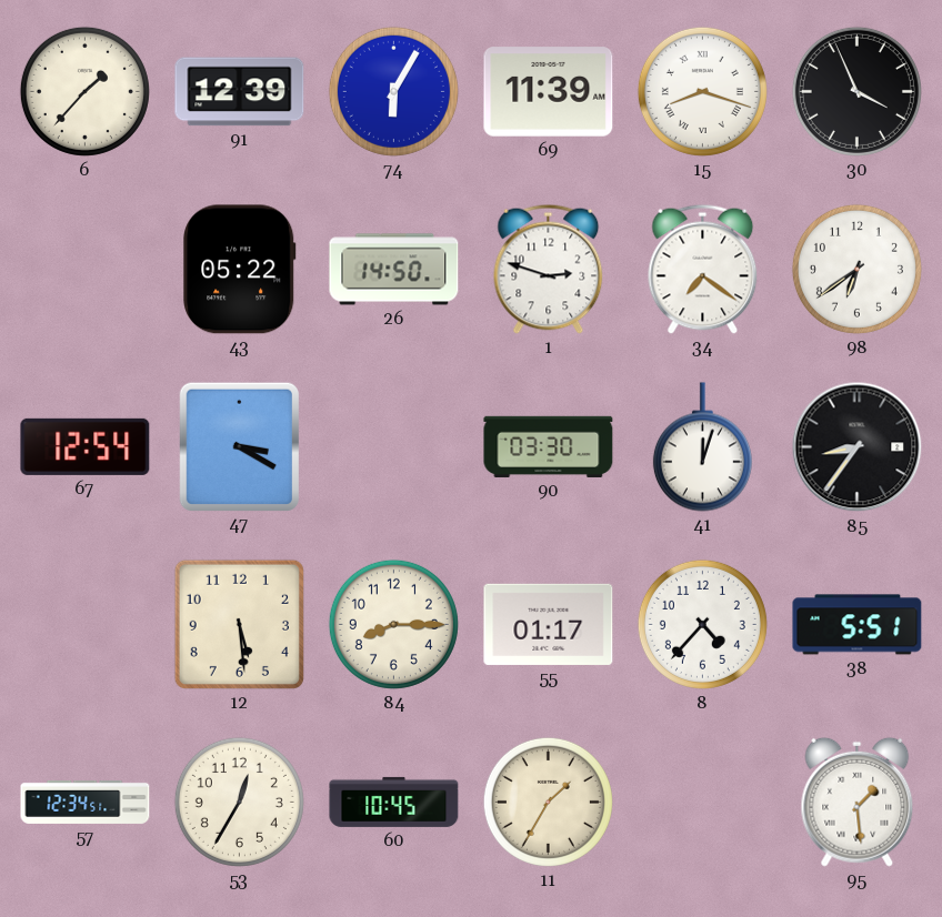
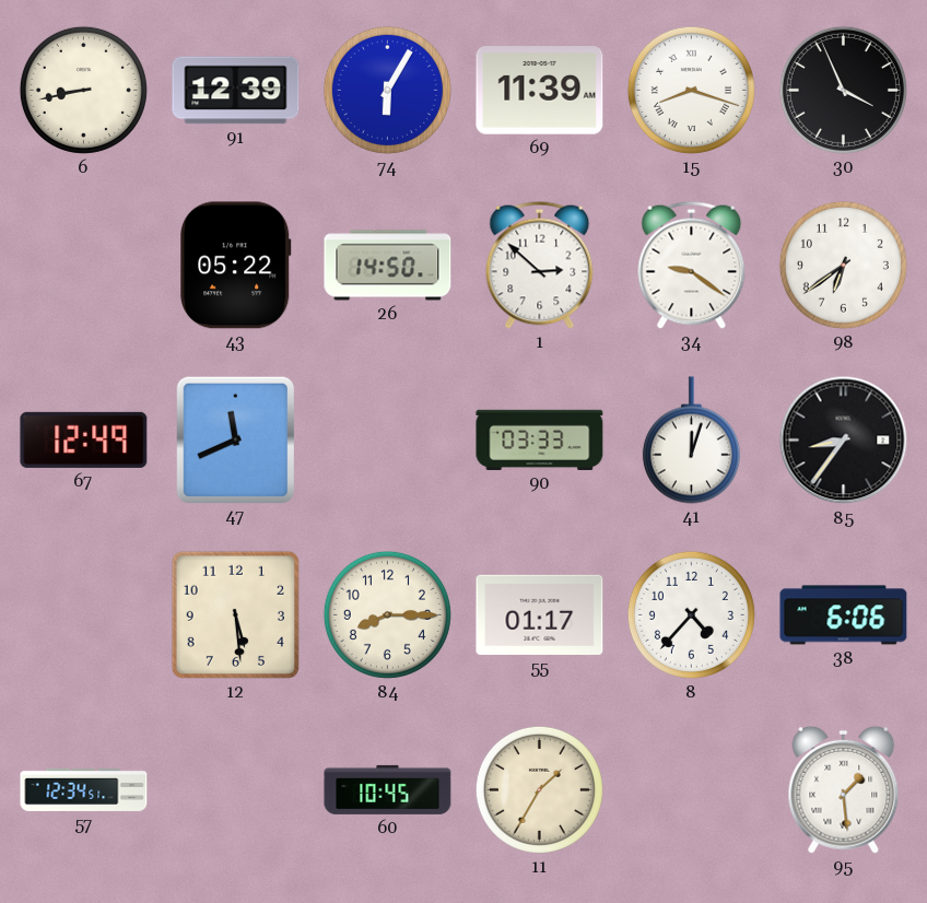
6: 1:37 -> 8:43 (83, 90)
1: 2:48 -> 2:52 (540, 265)
34: 7:21 -> 9:21 (692, 265)
67: 12:54 -> 12:49 (84, 439)
47: 3:20 -> 11:41 (235, 439)
90: 03:30 -> 03:33 (540, 439)
38: 5:51 -> 6:06 (844, 615)
53: 12:35 -> none (239, 802)
